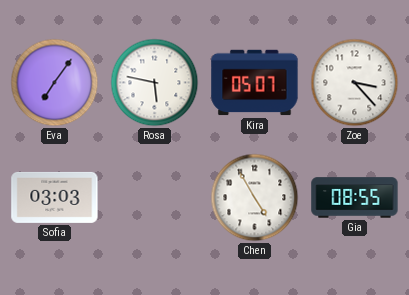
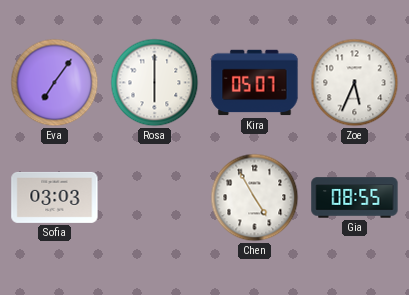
Rosa: 5:47 -> 6:00 (155, 83)
Zoe: 3:23 -> 5:34 (355, 83)
